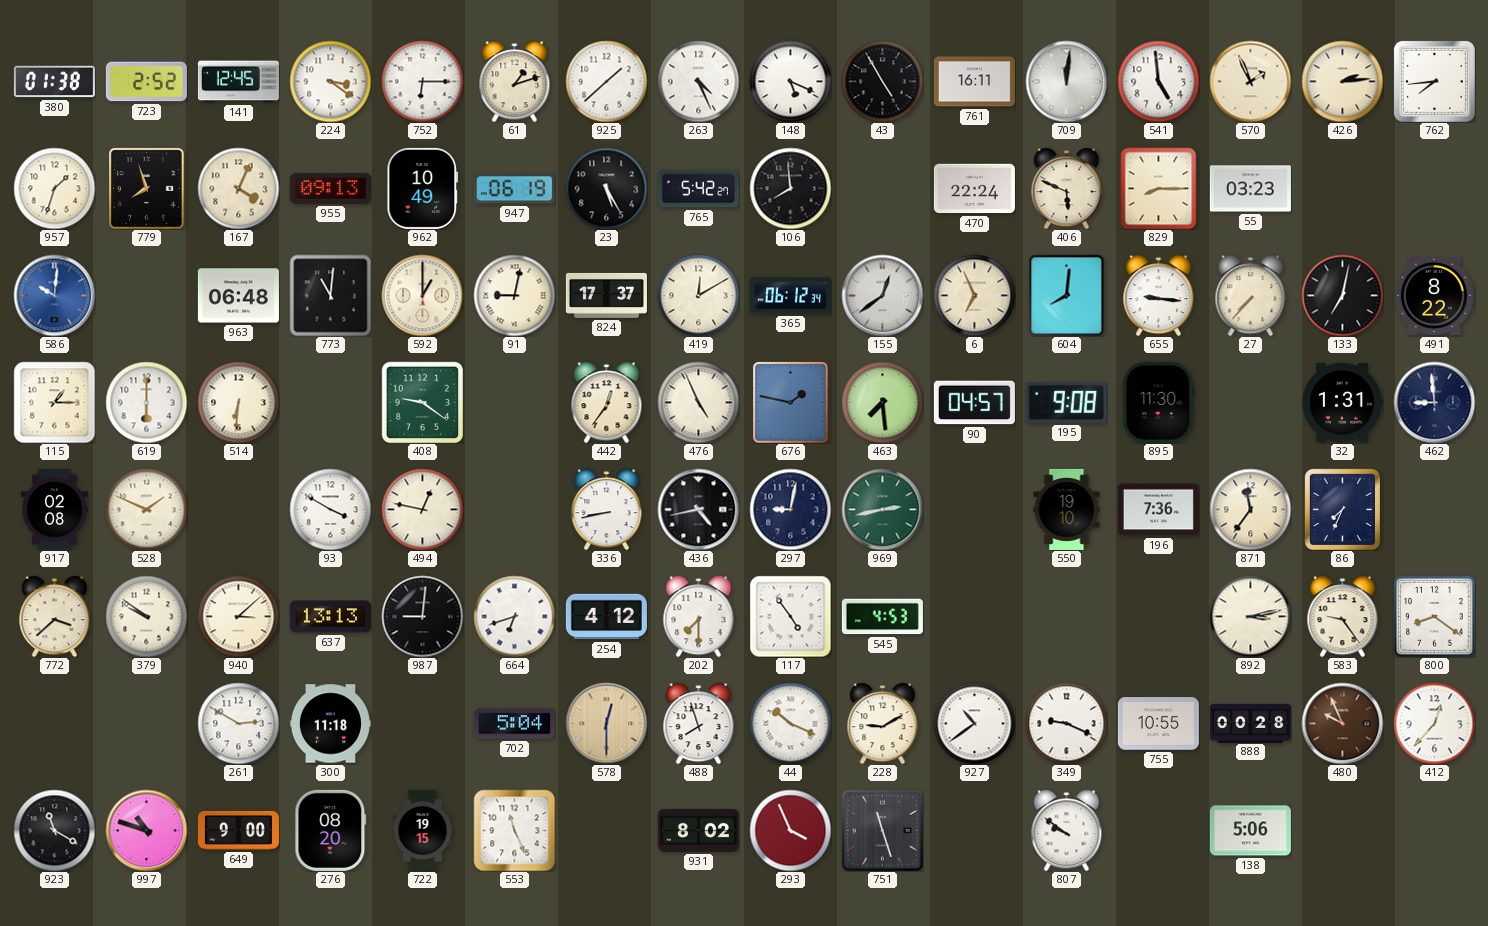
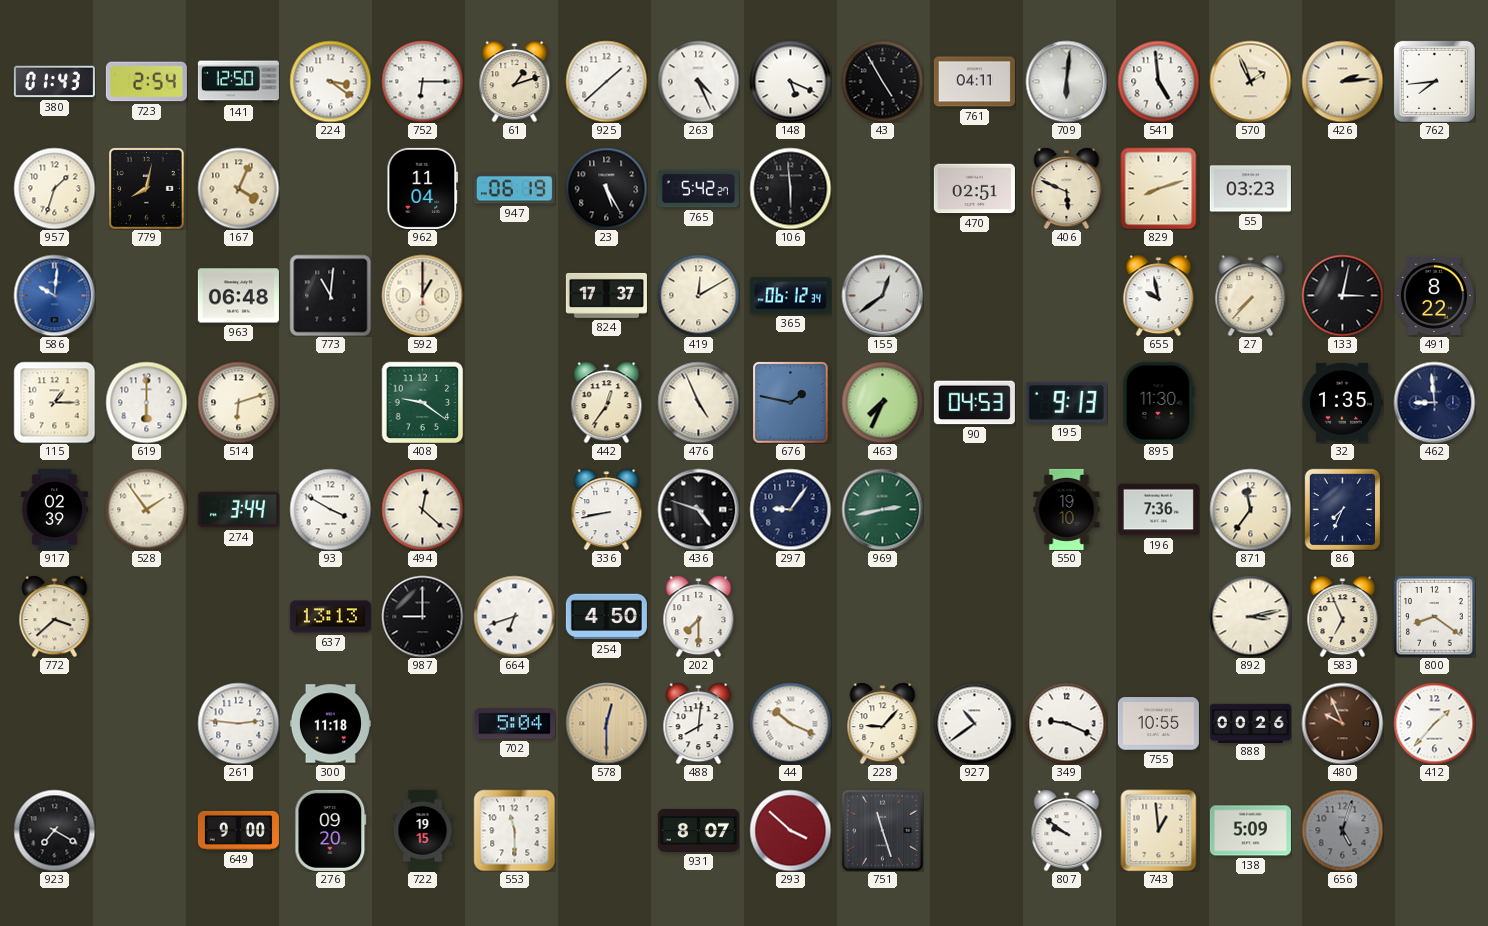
380: 01:38 -> 01:43 (54, 82)
723: 2:52 -> 2:54 (146, 82)
141: 12:45 -> 12:50 (238, 82)
761: 16:11 -> 04:11 (974, 82)
709: 12:01 -> 6:01 (1066, 81)
779: 7:57 -> 8:02 (147, 188)
955: 09:13 -> none (330, 188)
962: 10:49 -> 11:04 (423, 188)
106: 7:59 -> 5:59 (790, 188)
470: 22:24 -> 02:51 (974, 189)
829: 8:15 -> 8:12 (1159, 188)
91: 9:02 -> none (514, 295)
6: 6:56 -> none (974, 295)
604: 8:01 -> none (1067, 295)
655: 9:16 -> 9:58 (1159, 295)
133: 7:02 -> 3:02 (1342, 295)
514: 6:31 -> 6:12 (238, 402)
463: 7:29 -> 7:34 (882, 402)
90: 04:57 -> 04:53 (974, 403)
195: 9:08 -> 9:13 (1066, 402)
32: 1:31 -> 1:35 (1342, 402)
917: 02:08 -> 02:39 (54, 509)
528: 1:49 -> 1:54 (146, 509)
274: none -> 3:44 (238, 510)
494: 12:47 -> 12:22 (422, 509)
436: 4:43 -> 4:48 (698, 509)
297: 9:02 -> 9:06 (790, 509)
379: 9:51 -> none (146, 616)
940: 3:08 -> none (238, 616)
987: 9:01 -> 9:00 (422, 616)
254: 4:12 -> 4:50 (606, 617)
117: 4:54 -> none (790, 616)
545: 4:53 -> none (882, 617)
583: 9:24 -> 6:56 (1343, 616)
261: 2:50 -> 2:46 (238, 723)
488: 7:57 -> 8:01 (699, 723)
228: 9:10 -> 9:07 (883, 723)
888: 00:28 -> 00:26 (1250, 723)
412: 12:37 -> 1:37 (1434, 723)
923: 11:20 -> 7:20 (54, 830)
997: 10:48 -> none (146, 830)
276: 08:20 -> 09:20 (331, 830)
553: 11:26 -> 11:30 (514, 830)
931: 8:02 -> 8:07 (698, 830)
293: 3:56 -> 3:52 (790, 830)
743: none -> 12:59 (1159, 830)
138: 5:06 -> 5:09 (1250, 831)
656: none -> 5:03 (1342, 830)
